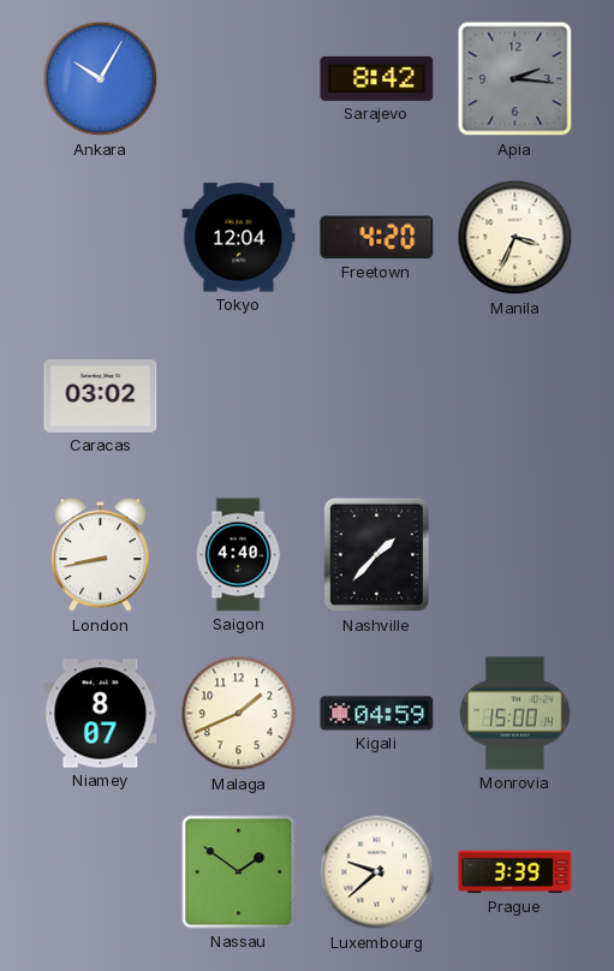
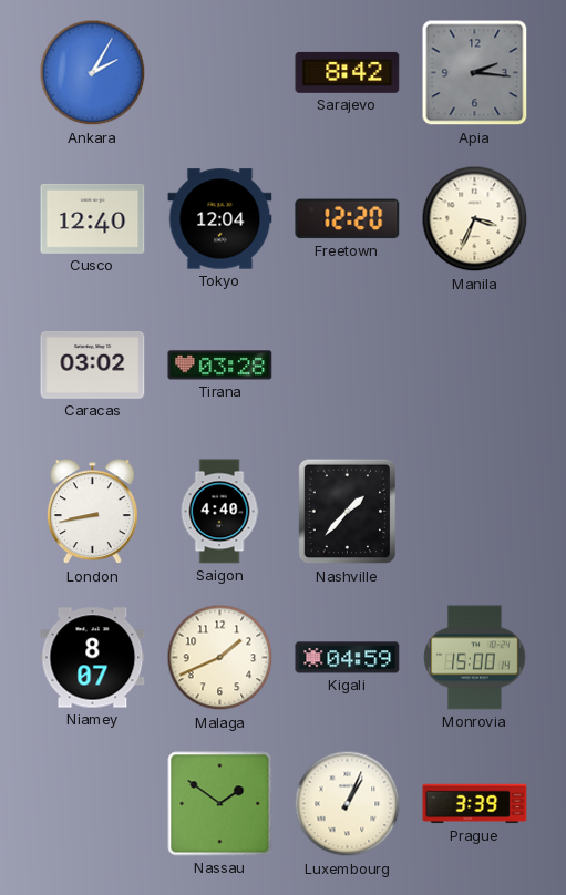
Ankara: 10:05 -> 2:05 (93, 73)
Cusco: none -> 12:40 (93, 218)
Freetown: 4:20 -> 12:20 (348, 219)
Tirana: none -> 03:28 (220, 366)
Luxembourg: 9:38 -> 1:04 (348, 804)
